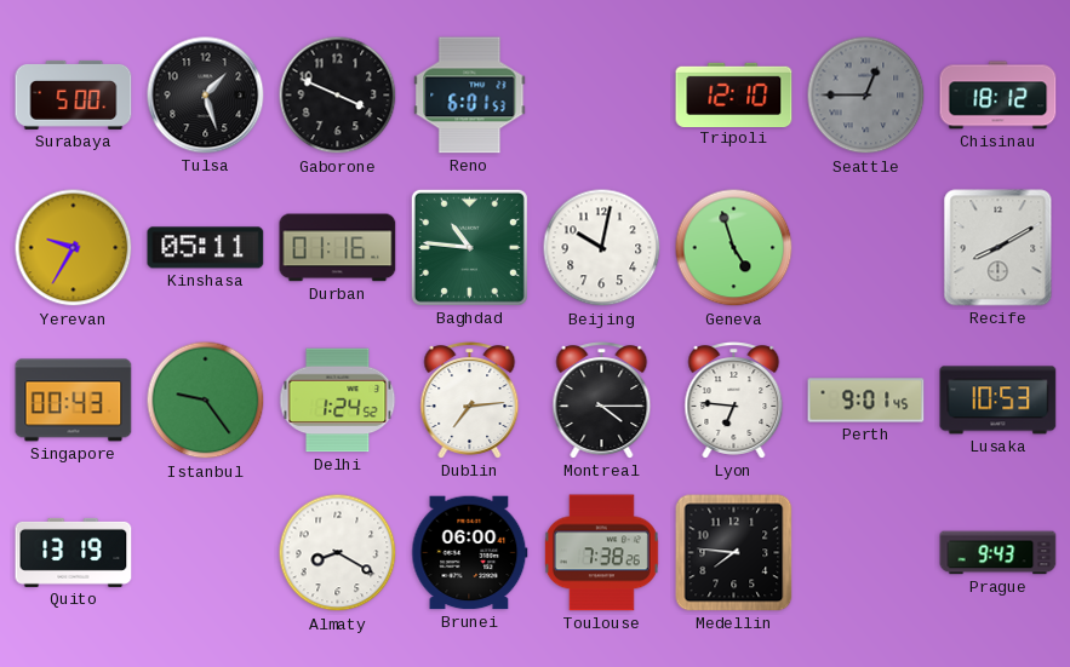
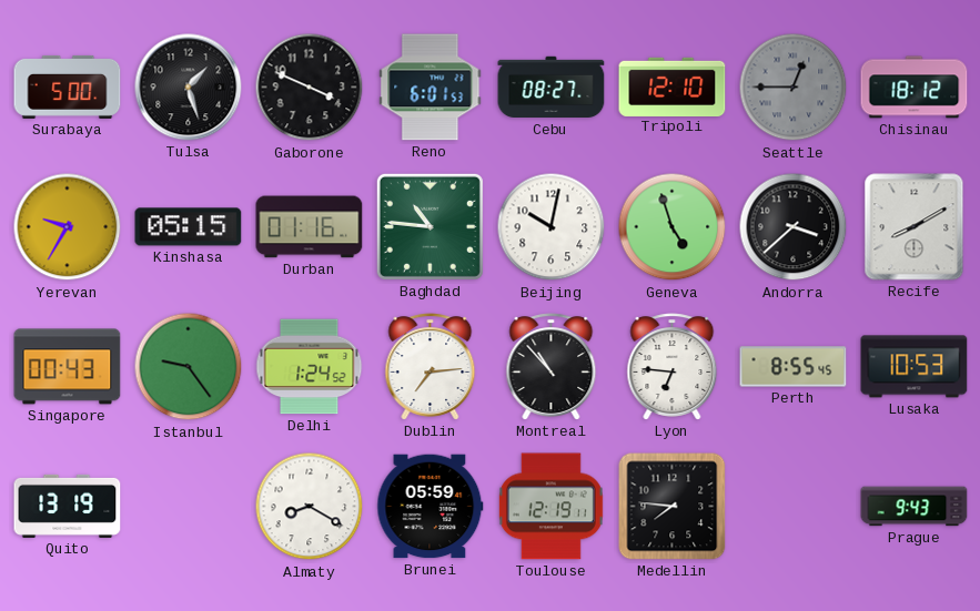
Cebu: none -> 08:27 (552, 88)
Kinshasa: 05:11 -> 05:15 (189, 227)
Andorra: none -> 3:38 (794, 227)
Montreal: 4:15 -> 10:53 (552, 367)
Perth: 9:01 -> 8:55 (794, 367)
Brunei: 06:00 -> 05:59 (431, 507)
Toulouse: 7:38 -> 12:19 (550, 507)
